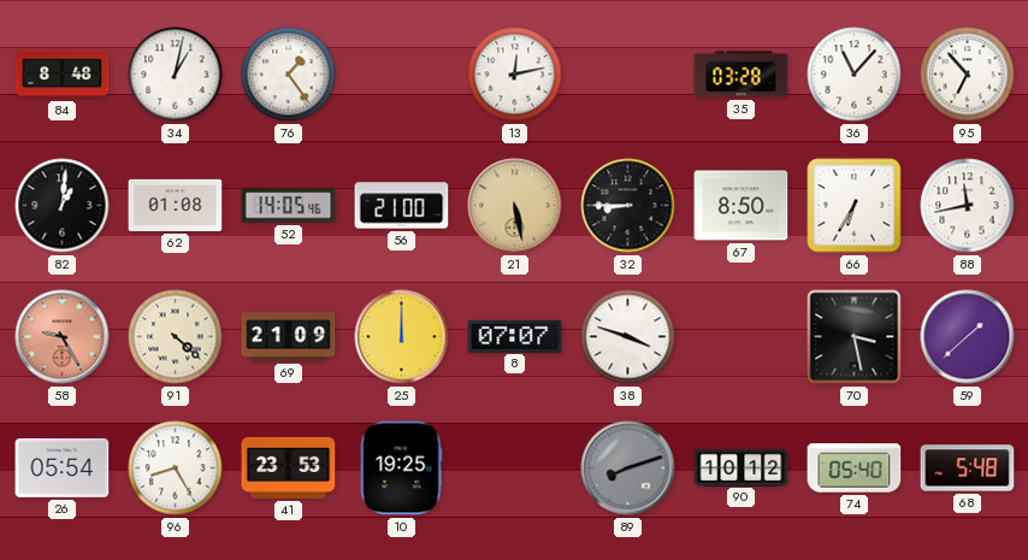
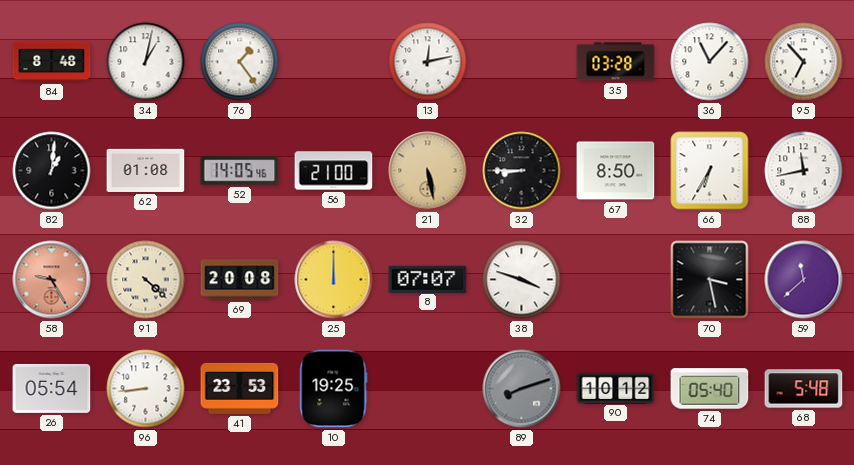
69: 21:09 -> 20:08 (240, 280)
59: 1:38 -> 11:38 (804, 280)
96: 8:25 -> 8:44 (146, 389)
